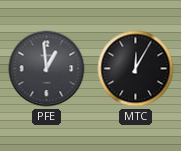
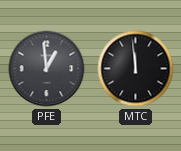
MTC: 12:05 -> 11:59 (136, 69)
